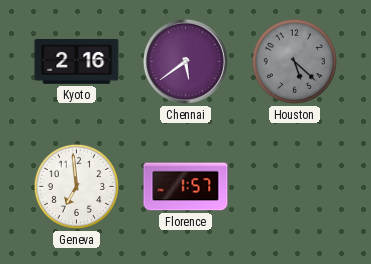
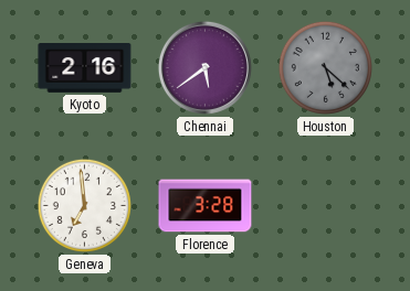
Florence: 1:57 -> 3:28 (206, 206)
